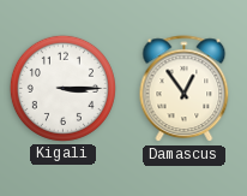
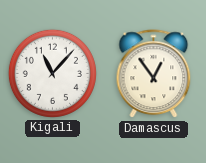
Kigali: 3:15 -> 11:07 (52, 73)
